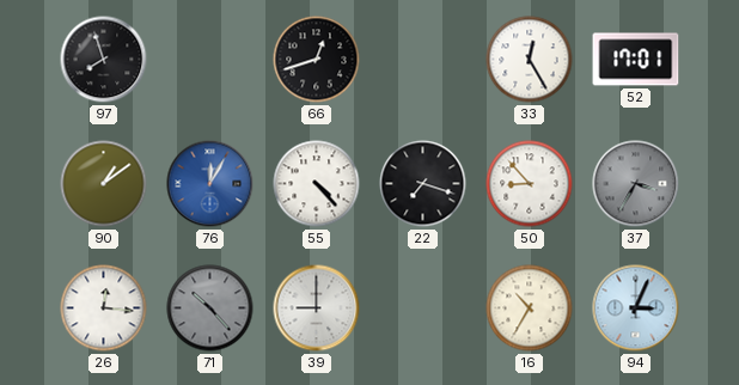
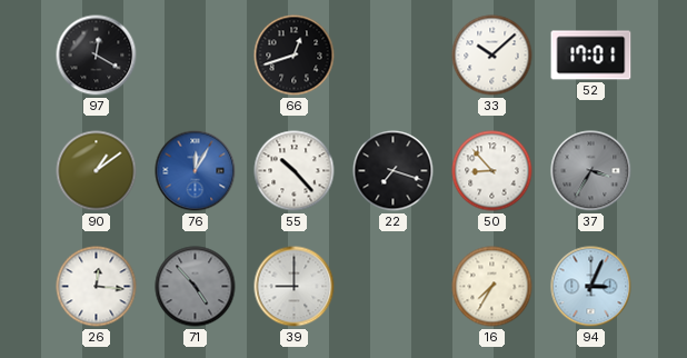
97: 7:57 -> 12:20 (97, 56)
33: 12:25 -> 10:08 (492, 56)
55: 4:23 -> 10:23 (295, 171)
71: 10:23 -> 4:53 (196, 287)
16: 10:35 -> 7:35 (492, 287)
